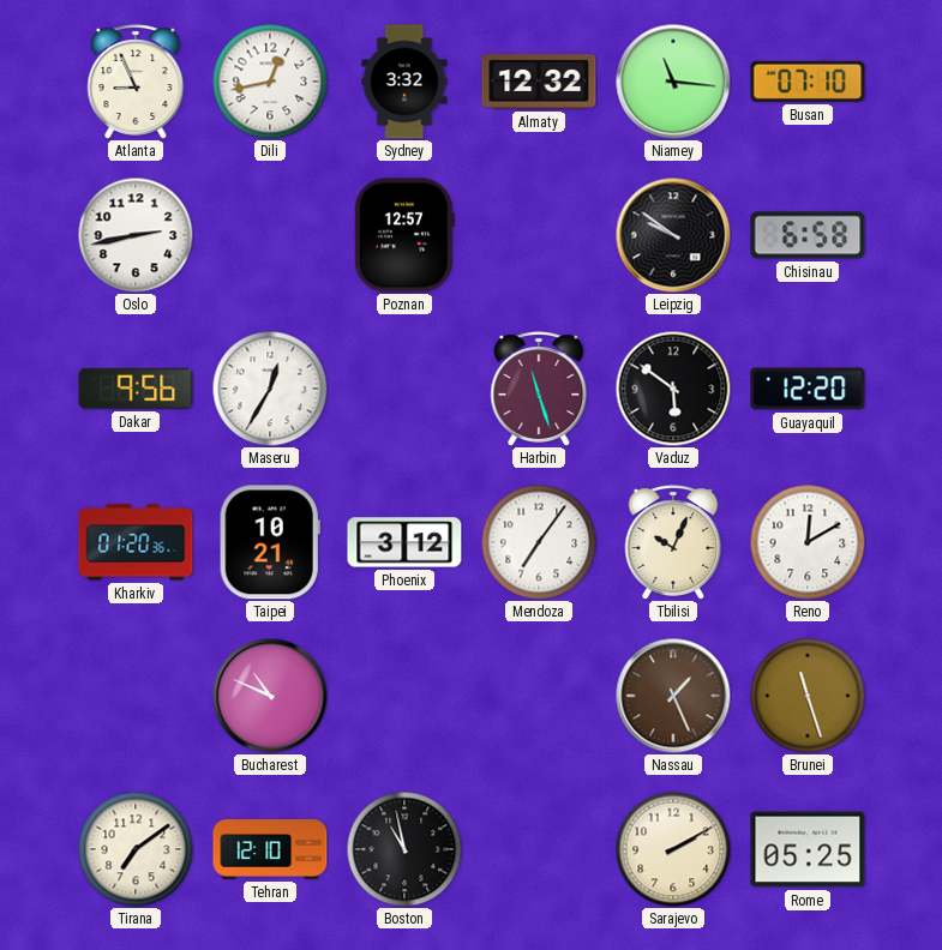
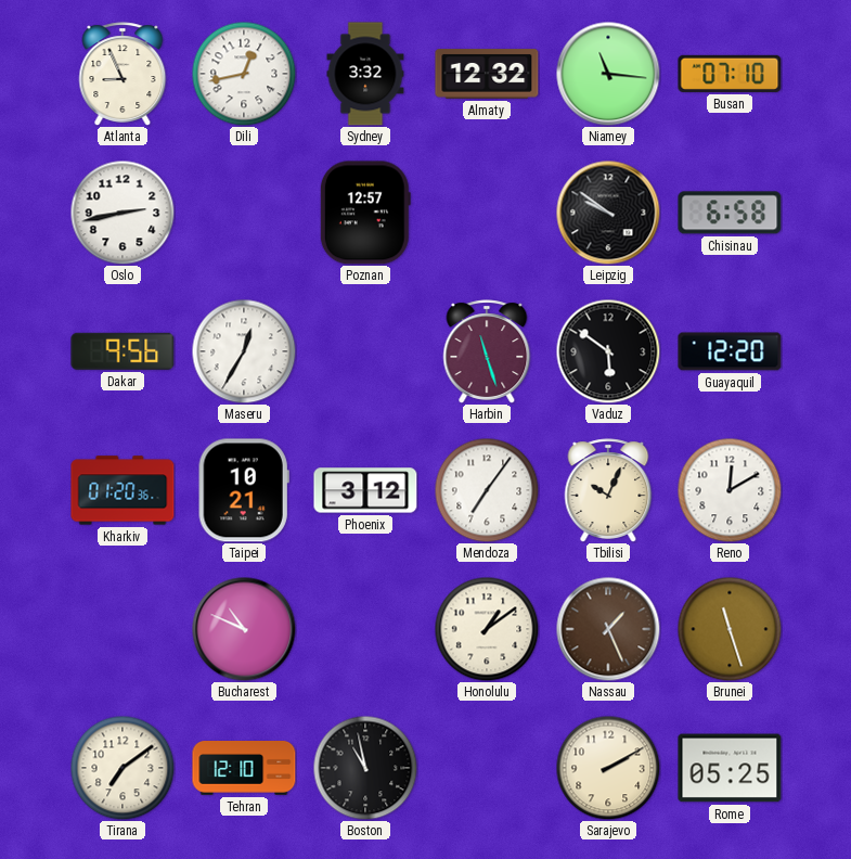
Honolulu: none -> 1:09 (487, 629)
